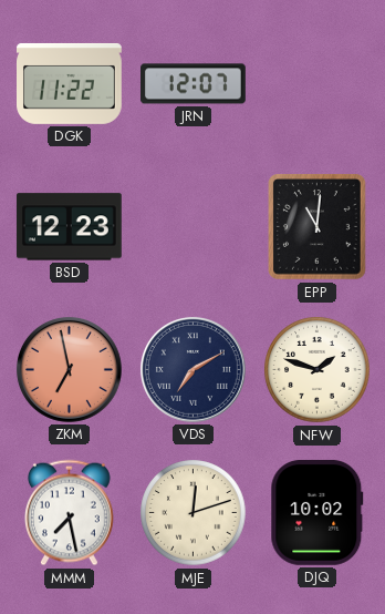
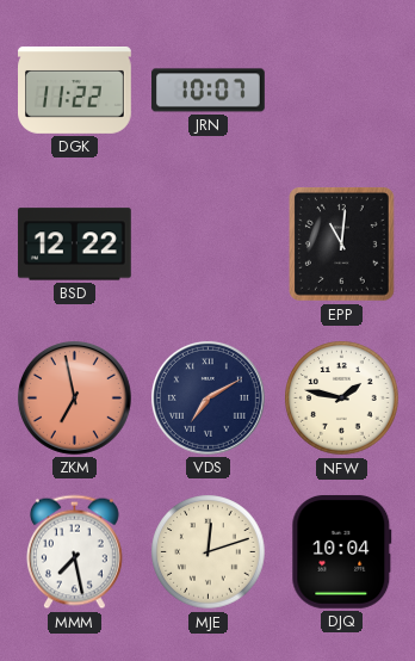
JRN: 12:07 -> 10:07 (209, 91)
BSD: 12:23 -> 12:22 (74, 245)
NFW: 1:48 -> 1:47 (342, 399)
DJQ: 10:02 -> 10:04 (342, 551)
